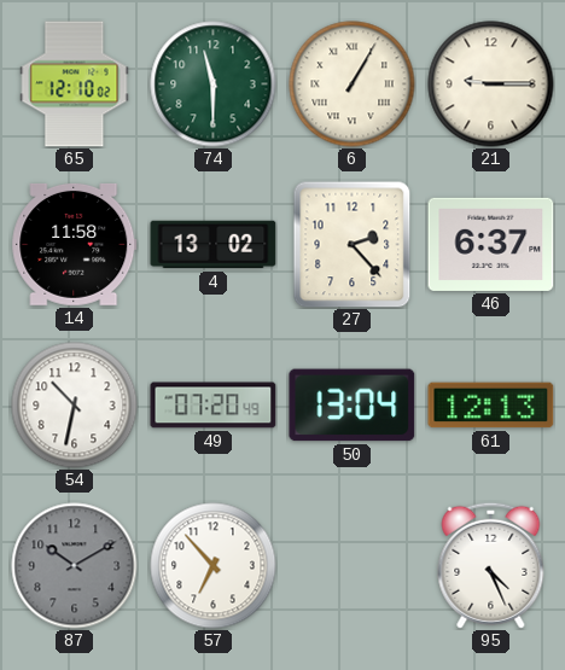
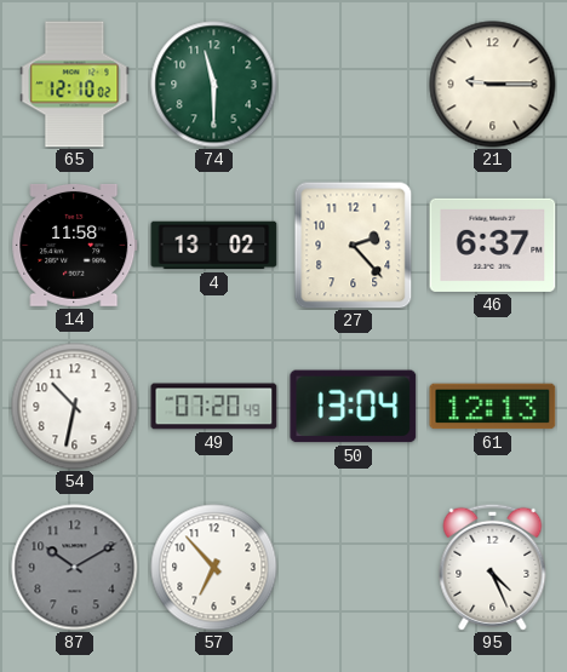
6: 1:05 -> none (353, 85)
